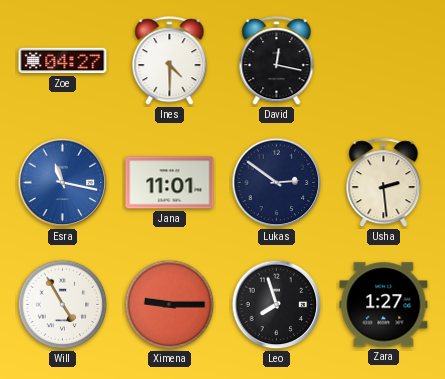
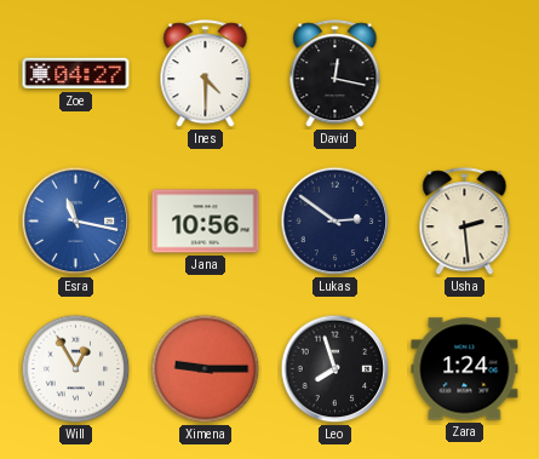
Jana: 11:01 -> 10:56 (206, 222)
Will: 4:55 -> 12:55 (76, 369)
Zara: 1:27 -> 1:24 (465, 369)
